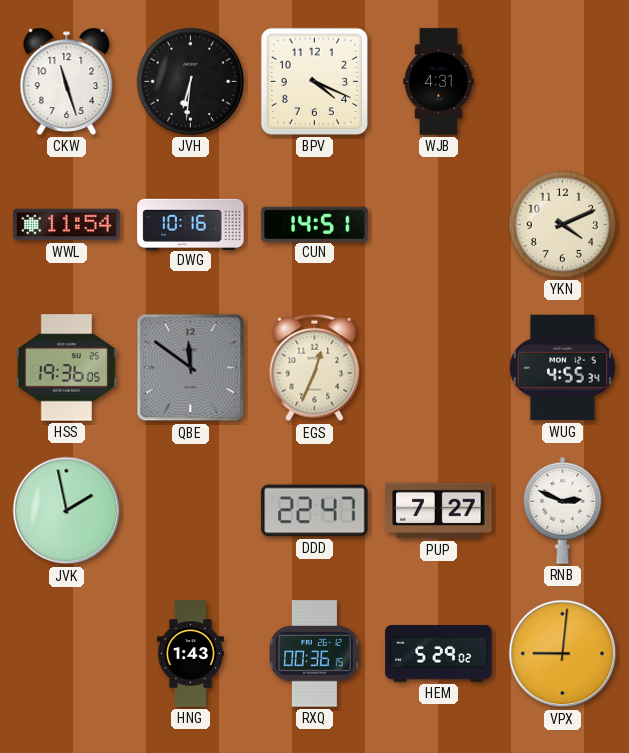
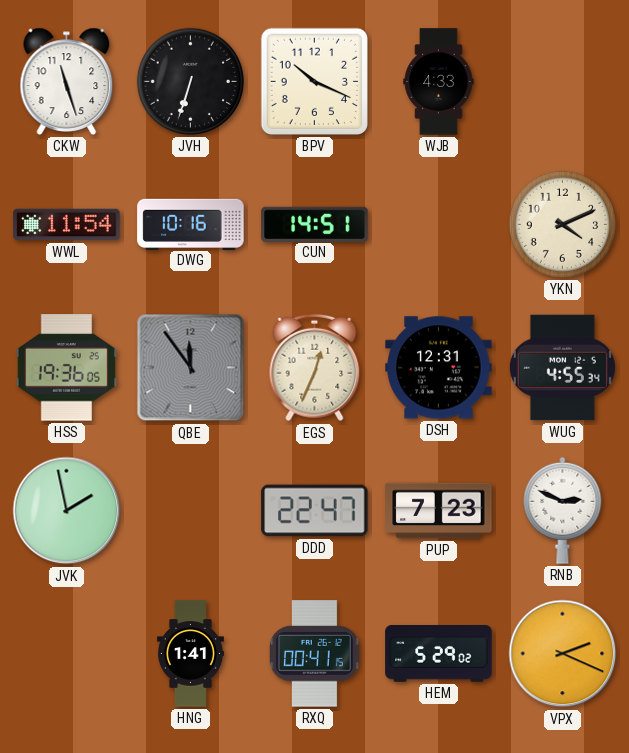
JVH: 6:31 -> 6:33 (190, 81)
BPV: 4:19 -> 10:19 (314, 81)
WJB: 4:31 -> 4:33 (439, 82)
QBE: 11:51 -> 11:54 (191, 368)
DSH: none -> 12:31 (439, 368)
PUP: 7:27 -> 7:23 (439, 511)
HNG: 1:43 -> 1:41 (190, 654)
RXQ: 00:36 -> 00:41 (315, 654)
VPX: 9:01 -> 2:19 (563, 654)
